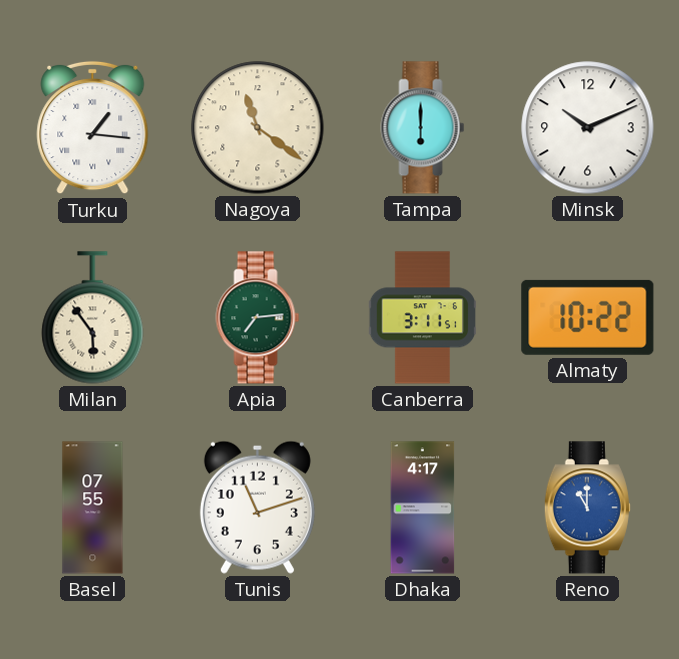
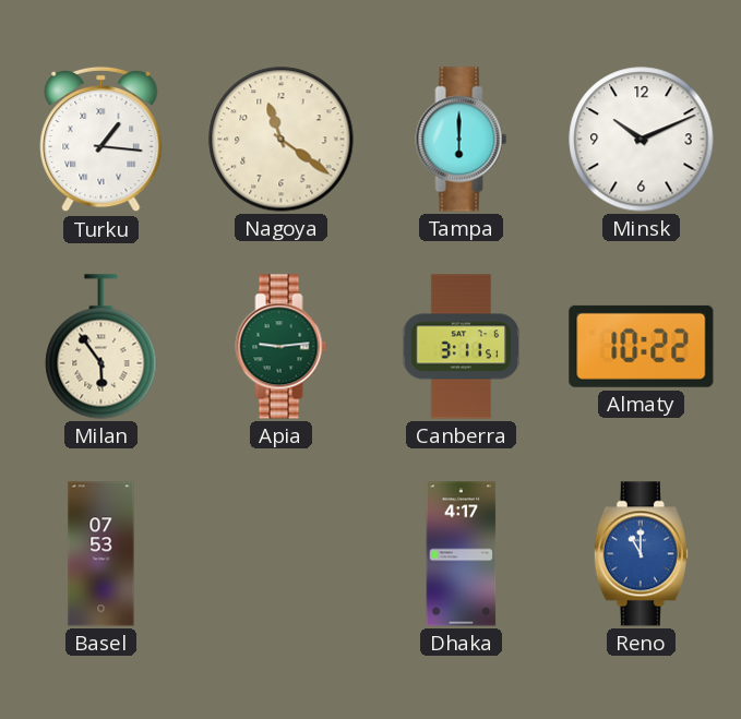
Apia: 7:14 -> 9:14 (282, 347)
Basel: 07:55 -> 07:53 (101, 554)
Tunis: 11:12 -> none (257, 507)
